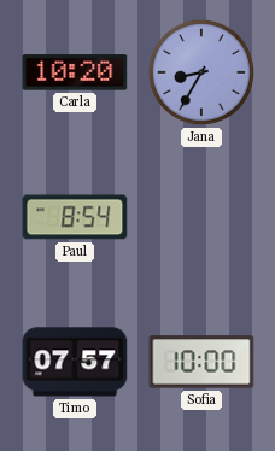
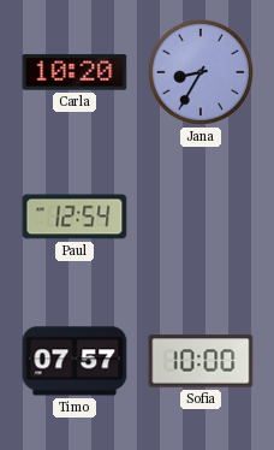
Paul: 8:54 -> 12:54 (75, 217)
